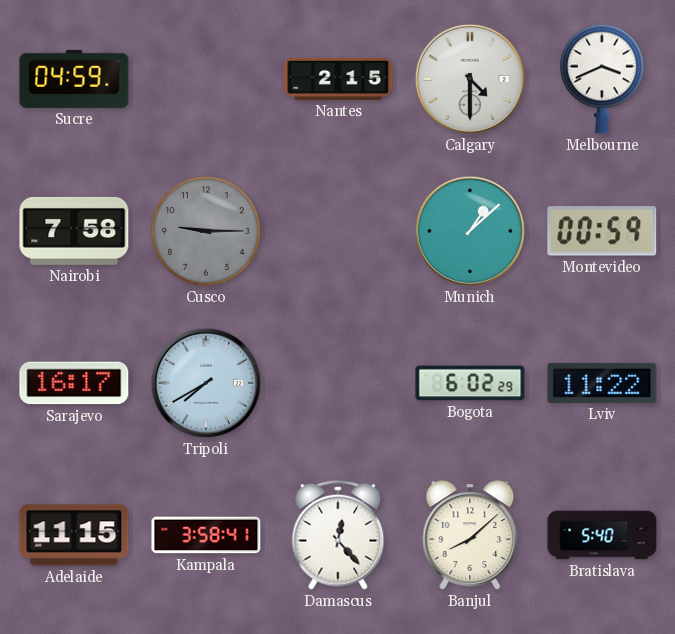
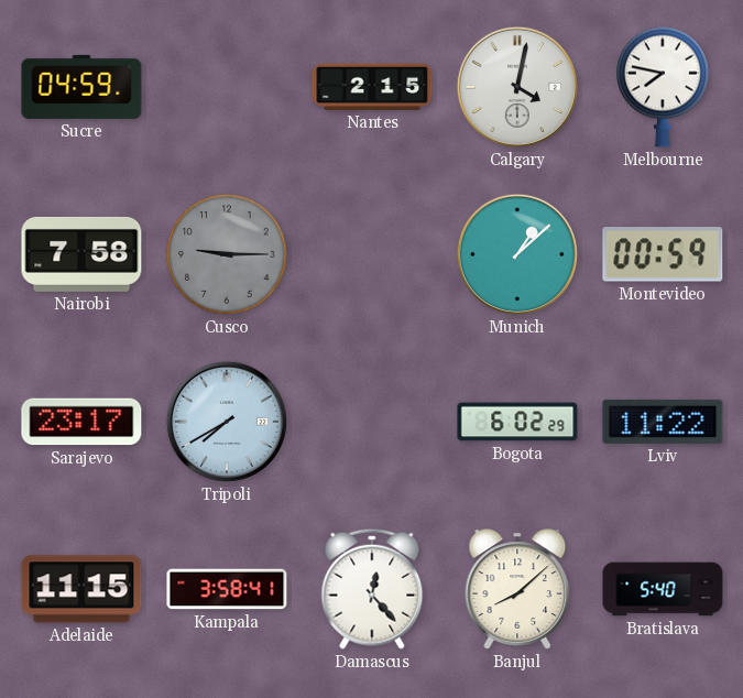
Calgary: 4:30 -> 4:02 (517, 87)
Melbourne: 3:41 -> 7:47 (664, 87)
Sarajevo: 16:17 -> 23:17 (81, 422)
